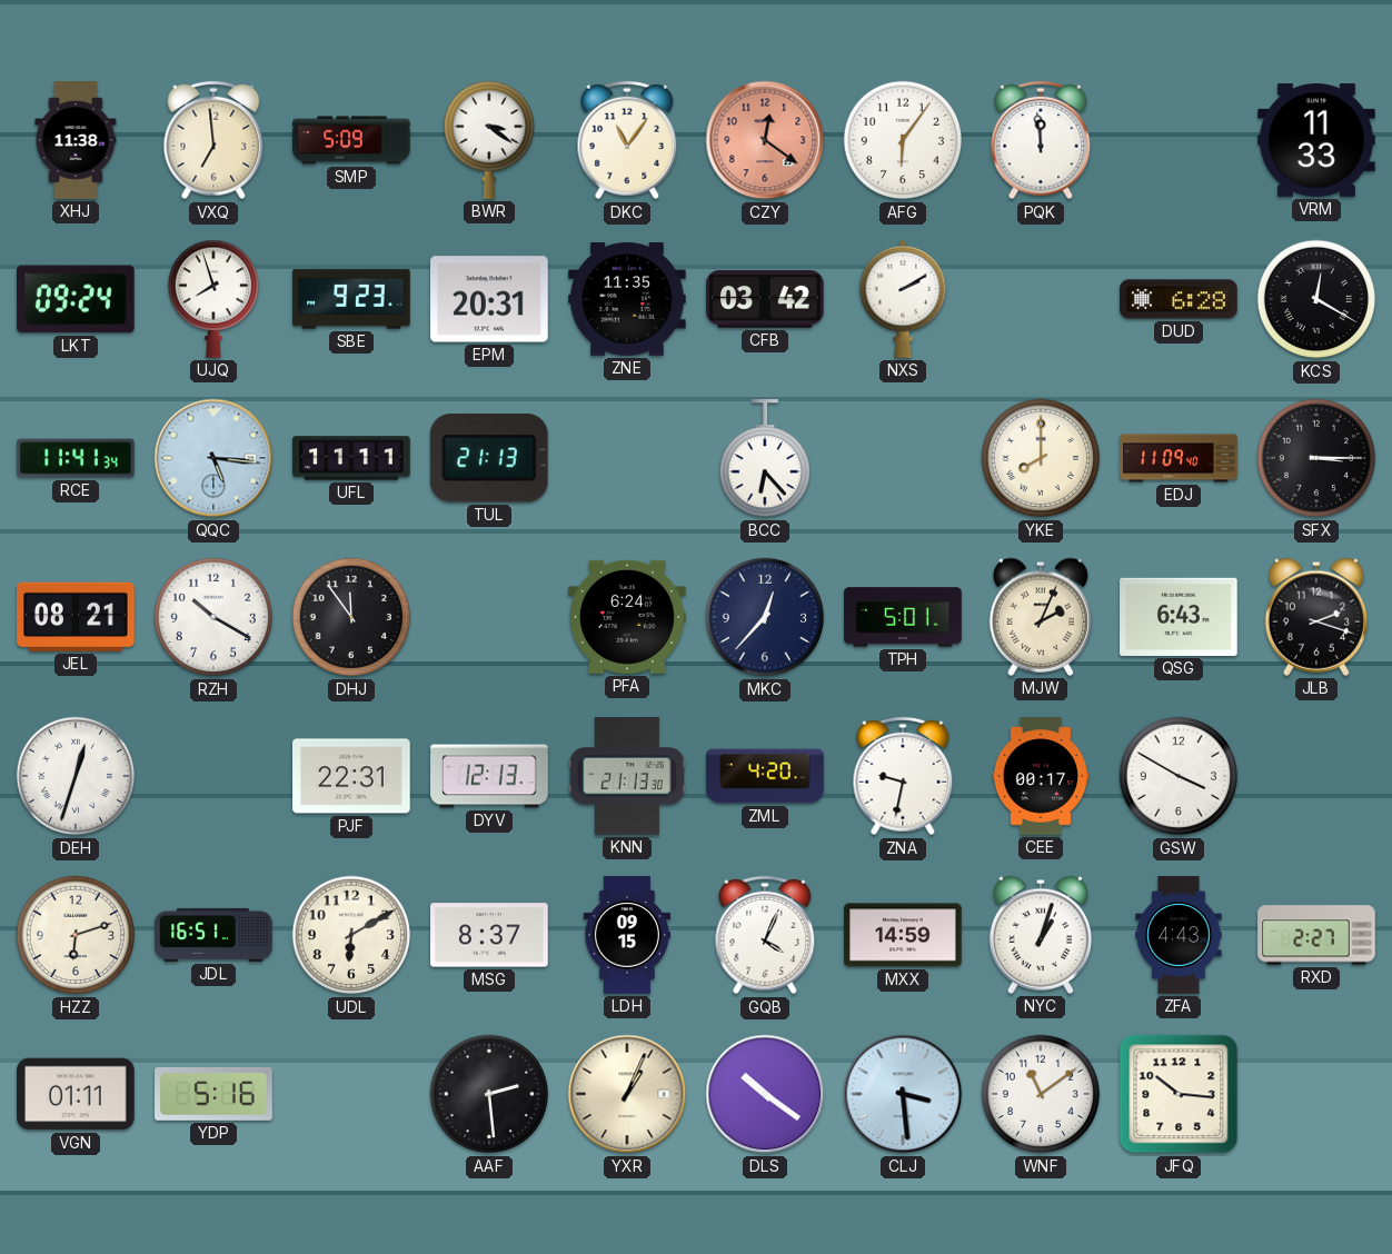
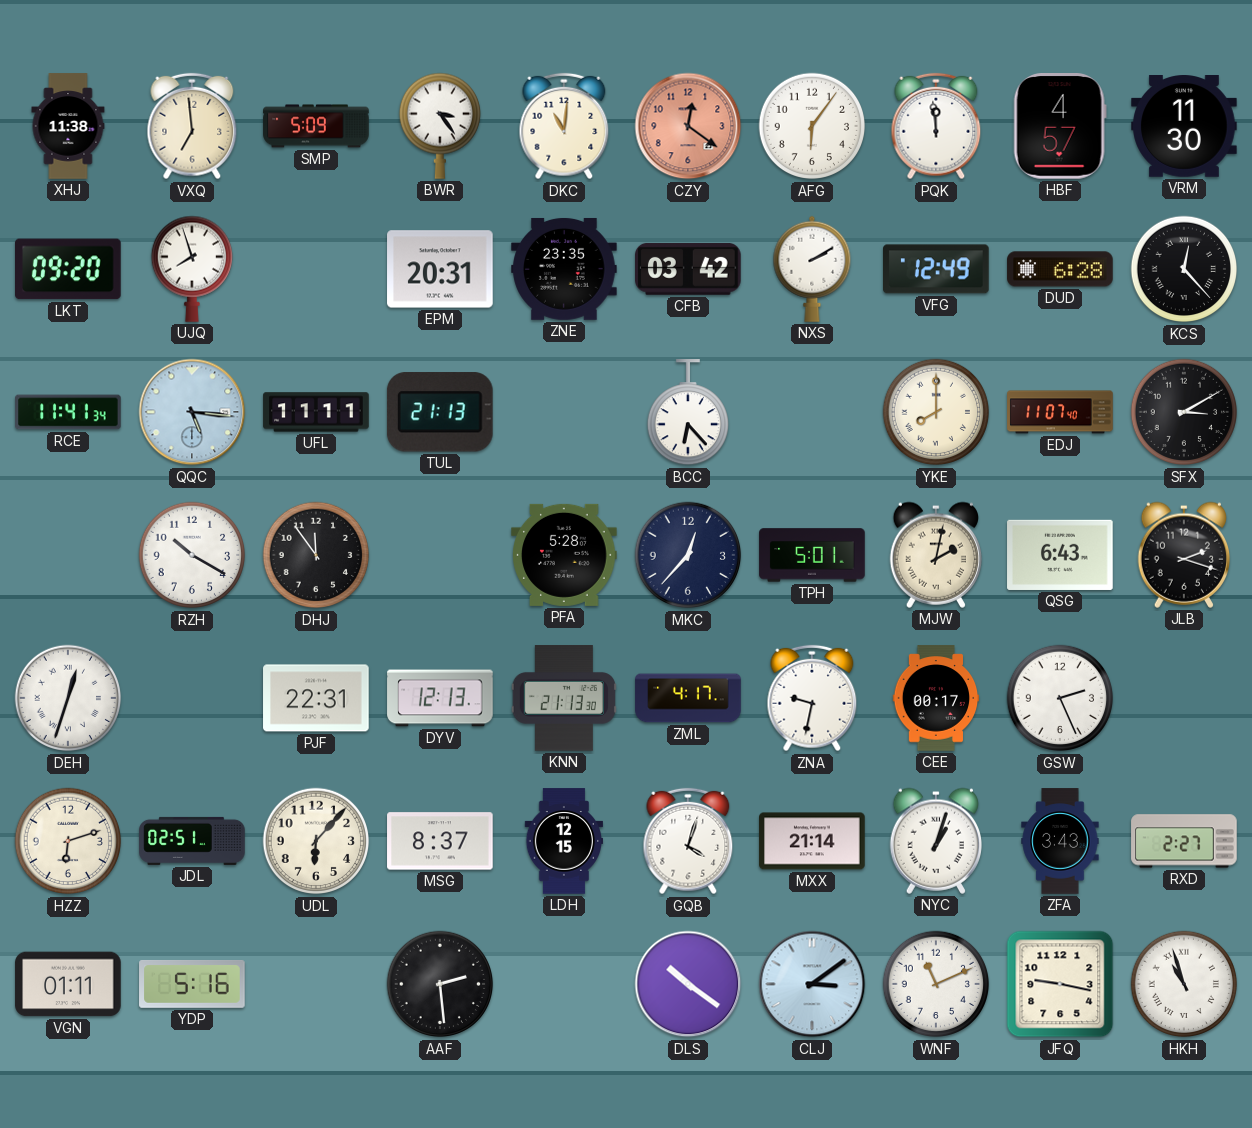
BWR: 3:21 -> 3:24 (439, 126)
DKC: 11:06 -> 11:01 (564, 126)
HBF: none -> 4:57 (1060, 127)
VRM: 11:33 -> 11:30 (1184, 127)
LKT: 09:24 -> 09:20 (69, 269)
SBE: 9:23 -> none (351, 299)
ZNE: 11:35 -> 23:35 (564, 269)
VFG: none -> 12:49 (937, 269)
KCS: 12:20 -> 12:23 (1184, 269)
EDJ: 11:09 -> 11:07 (1060, 412)
SFX: 3:15 -> 3:10 (1184, 412)
JEL: 08:21 -> none (77, 617)
PFA: 6:24 -> 5:28 (564, 555)
MJW: 2:04 -> 2:02 (935, 555)
ZML: 4:20 -> 4:17 (688, 698)
GSW: 3:50 -> 2:26 (1060, 698)
JDL: 16:51 -> 02:51 (192, 841)
UDL: 6:10 -> 6:07 (316, 841)
LDH: 09:15 -> 12:15 (564, 841)
GQB: 4:04 -> 4:03 (688, 841)
MXX: 14:59 -> 21:14 (812, 841)
ZFA: 4:43 -> 3:43 (1060, 841)
YXR: 1:04 -> none (627, 1094)
CLJ: 3:29 -> 3:09 (812, 984)
WNF: 11:09 -> 11:11 (936, 984)
JFQ: 10:16 -> 9:17 (1060, 984)
HKH: none -> 10:57 (1184, 984)
